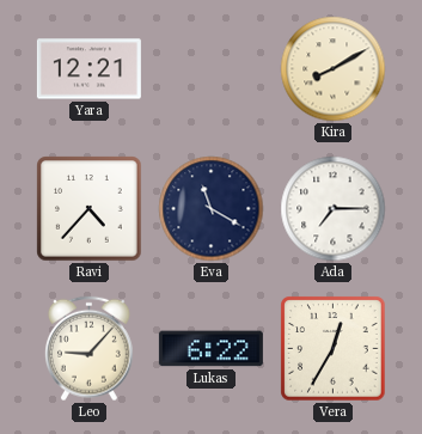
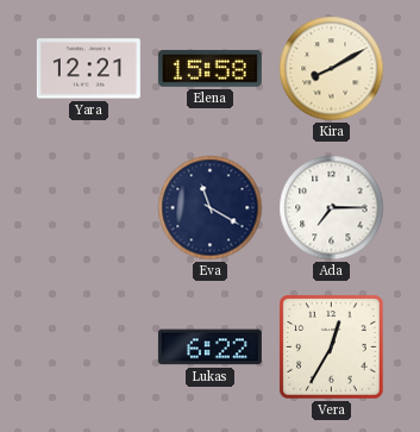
Elena: none -> 15:58 (209, 69)
Ravi: 4:37 -> none (90, 209)
Leo: 9:07 -> none (88, 349)
